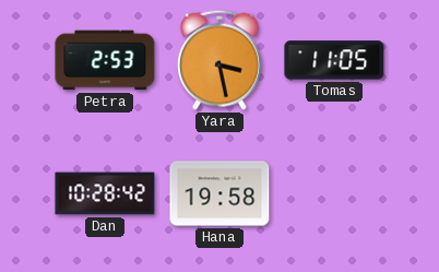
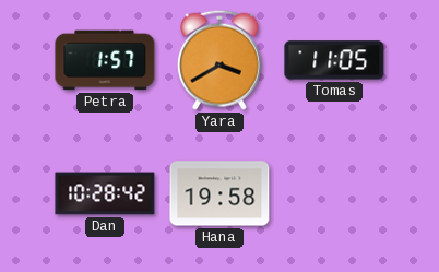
Petra: 2:53 -> 1:57 (105, 60)
Yara: 3:28 -> 3:40 (220, 60)
